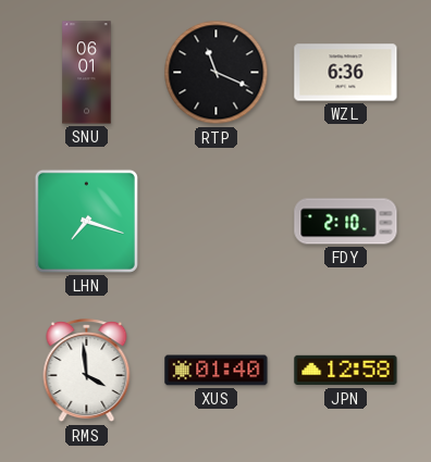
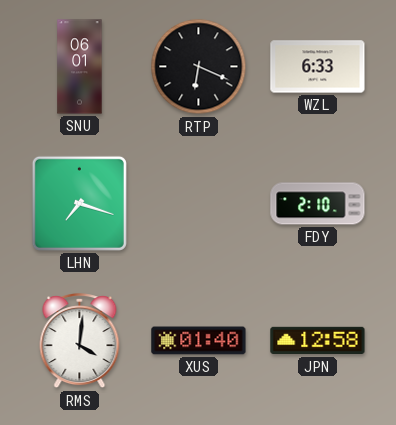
RTP: 11:19 -> 6:19 (199, 67)
WZL: 6:36 -> 6:33 (318, 67)
RMS: 3:59 -> 4:01 (80, 342)
